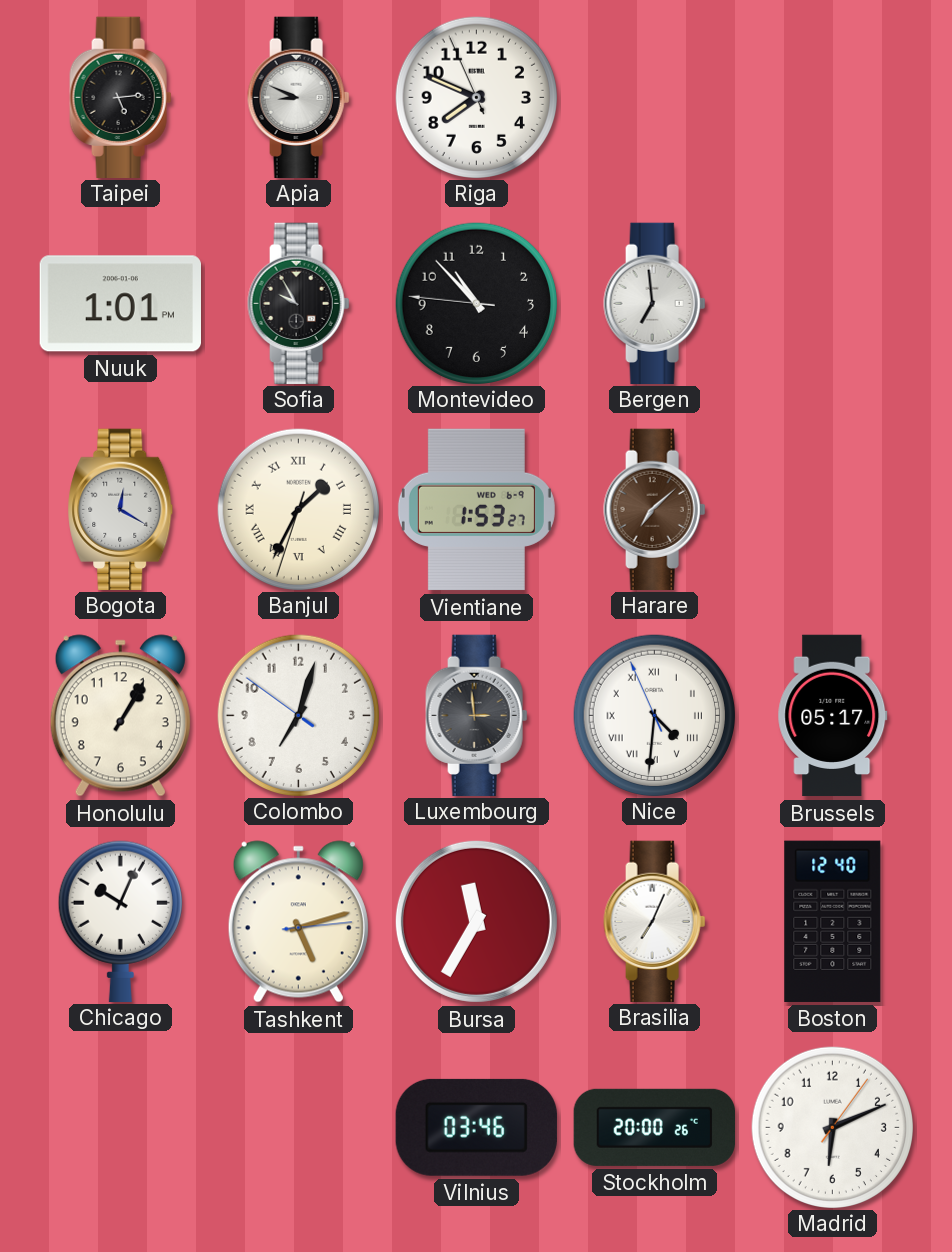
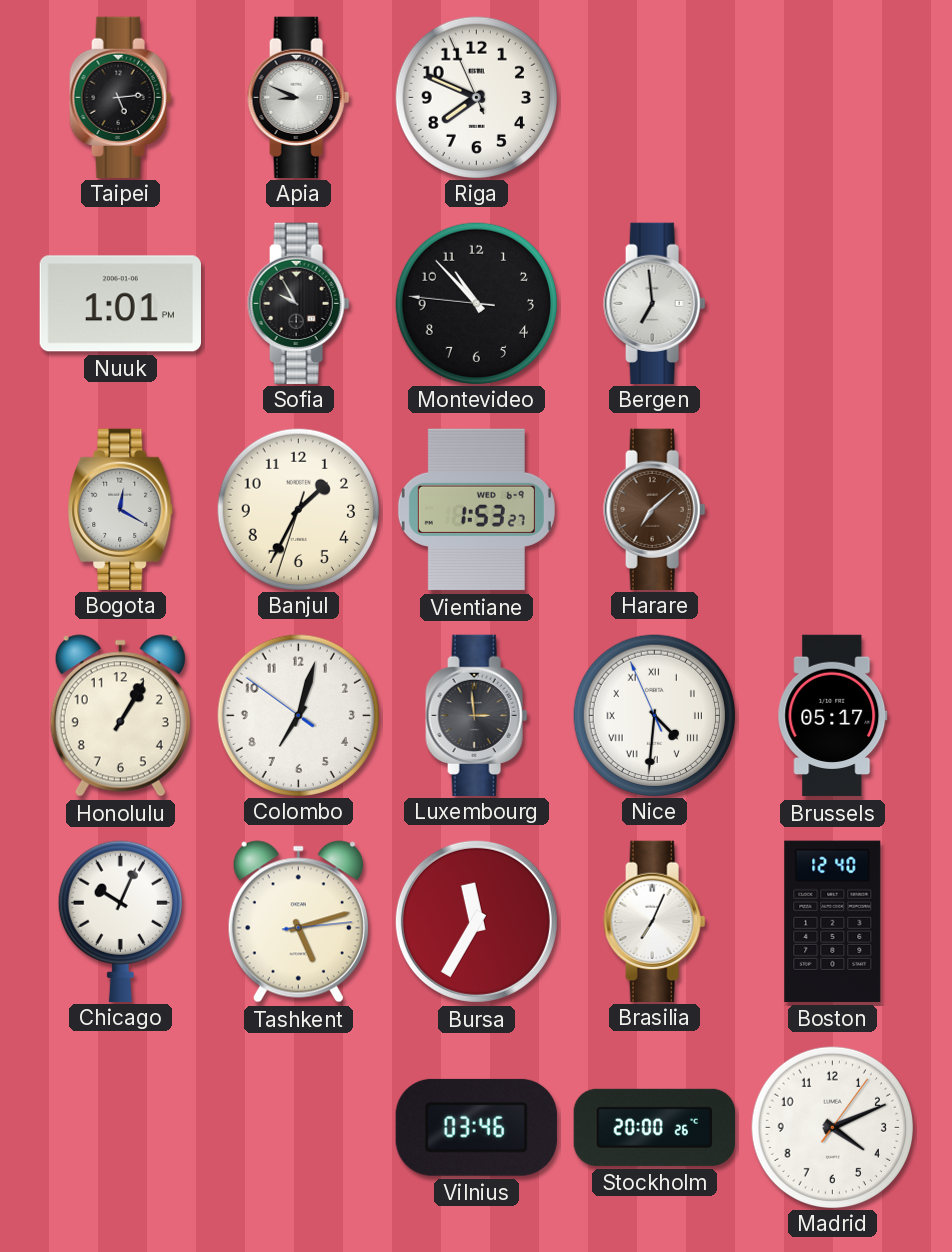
Banjul numerals: Roman -> Arabic (298, 509)
Madrid: 6:11 -> 4:11 (832, 1127)
